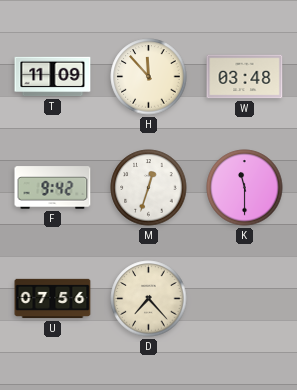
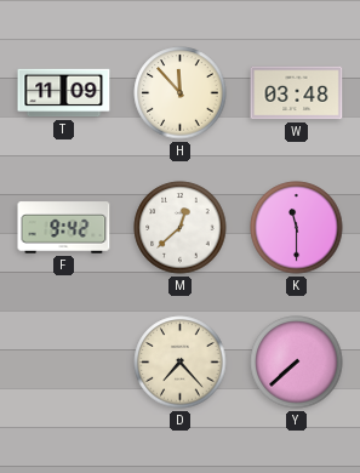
M: 12:33 -> 12:38 (181, 228)
U: 07:56 -> none (53, 299)
Y: none -> 7:38 (297, 363)
